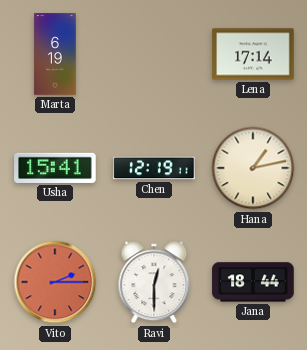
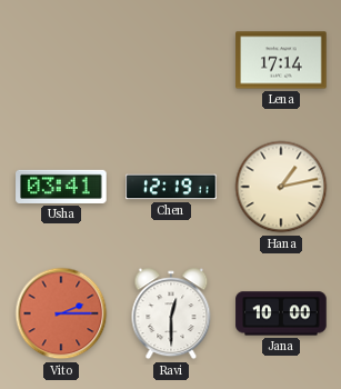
Marta: 6:19 -> none (55, 54)
Usha: 15:41 -> 03:41 (61, 187)
Jana: 18:44 -> 10:00 (281, 313)
